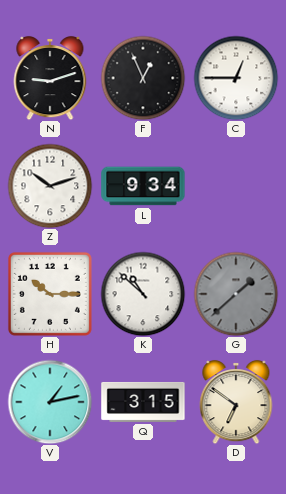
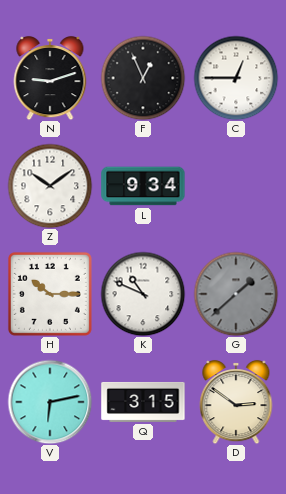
Z: 10:12 -> 10:09 (50, 186)
K: 10:52 -> 10:49 (143, 294)
V: 1:13 -> 6:13 (50, 402)
D: 6:51 -> 2:51 (236, 402)
